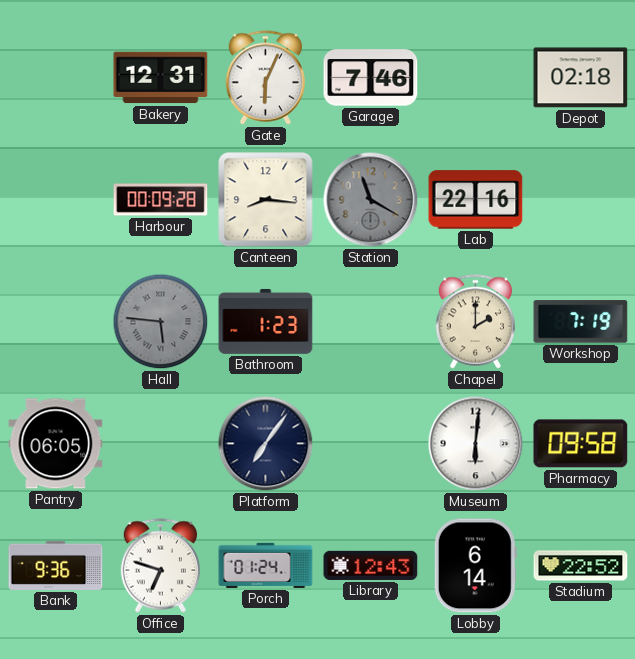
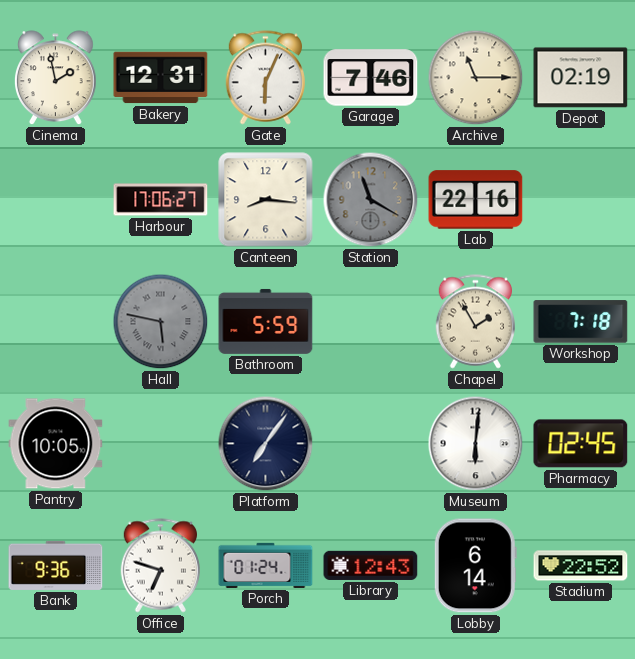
Cinema: none -> 1:58 (55, 78)
Archive: none -> 11:15 (476, 78)
Depot: 02:18 -> 02:19 (581, 78)
Harbour: 00:09 -> 17:06 (161, 200)
Hall: 5:46 -> 5:47 (161, 322)
Bathroom: 1:23 -> 5:59 (266, 321)
Chapel: 2:00 -> 1:55 (475, 322)
Workshop: 7:19 -> 7:18 (581, 322)
Pantry: 06:05 -> 10:05 (56, 444)
Pharmacy: 09:58 -> 02:45 (581, 444)
